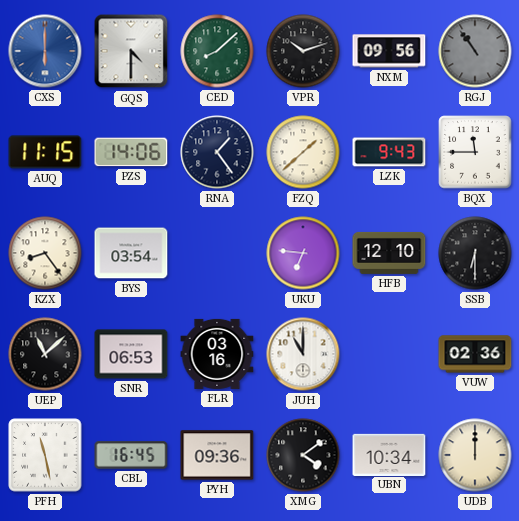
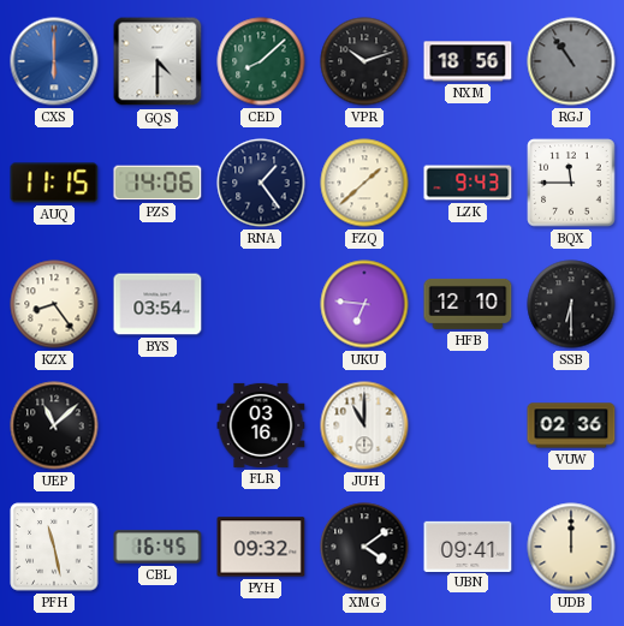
NXM: 09:56 -> 18:56 (468, 61)
SNR: 06:53 -> none (131, 354)
PYH: 09:36 -> 09:32 (261, 547)
UBN: 10:34 -> 09:41 (468, 545)
